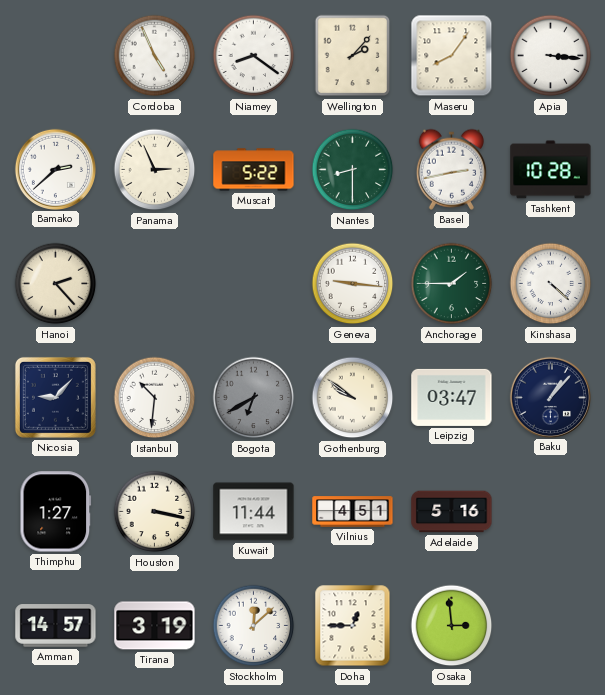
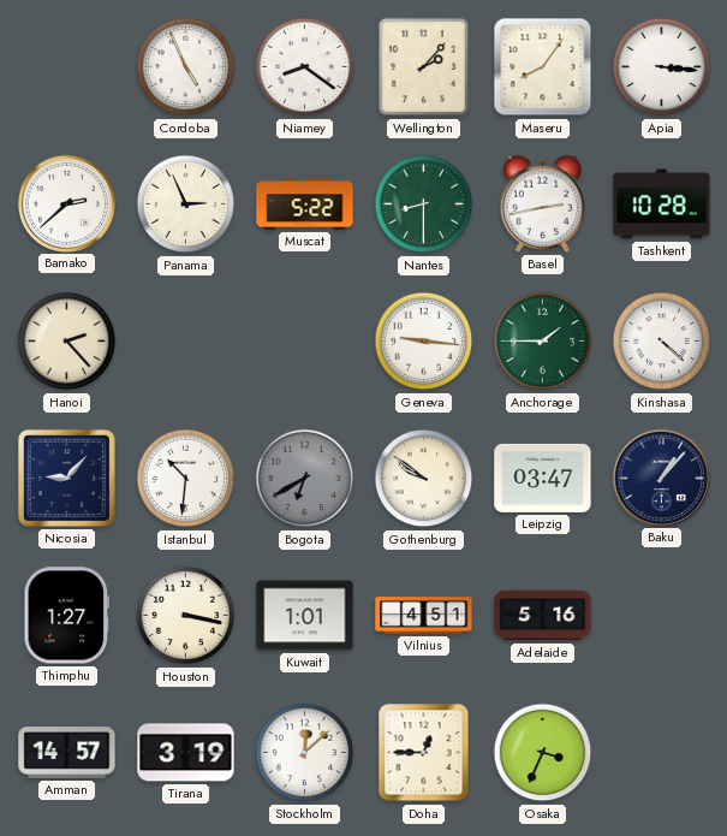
Kuwait: 11:44 -> 1:01 (305, 616)
Osaka: 2:59 -> 3:34 (543, 753)
